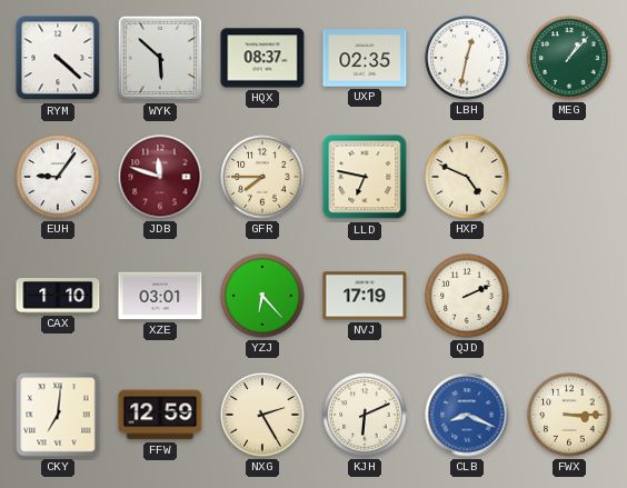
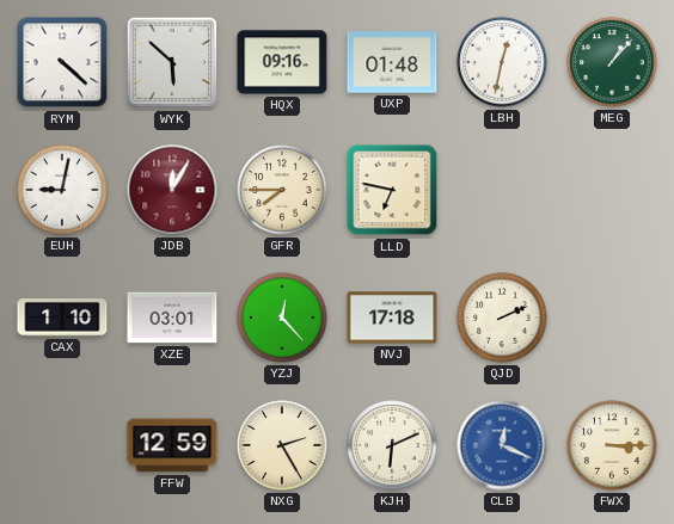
HQX: 08:37 -> 09:16 (282, 62)
UXP: 02:35 -> 01:48 (392, 62)
EUH: 9:06 -> 9:02 (62, 190)
JDB: 11:48 -> 12:05 (172, 190)
HXP: 4:49 -> none (467, 177)
YZJ: 6:23 -> 12:23 (282, 318)
NVJ: 17:19 -> 17:18 (392, 318)
CKY: 7:01 -> none (58, 415)
CLB: 8:19 -> 12:19 (502, 445)
